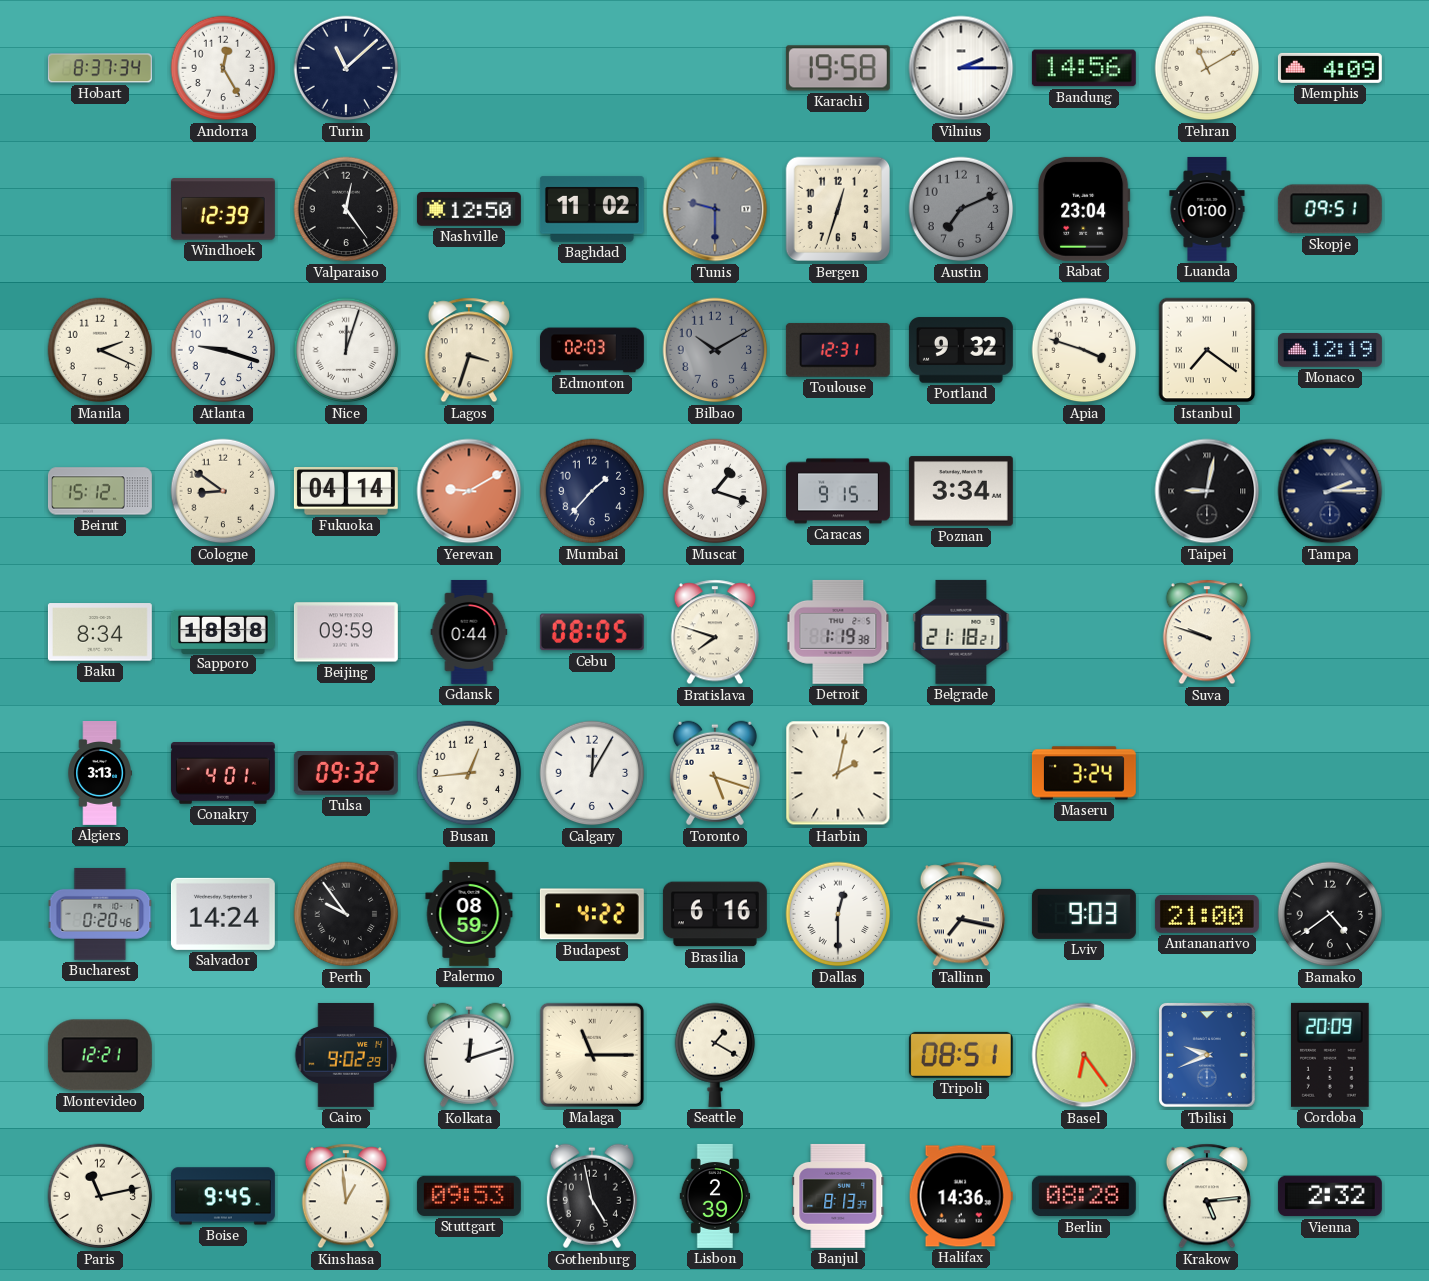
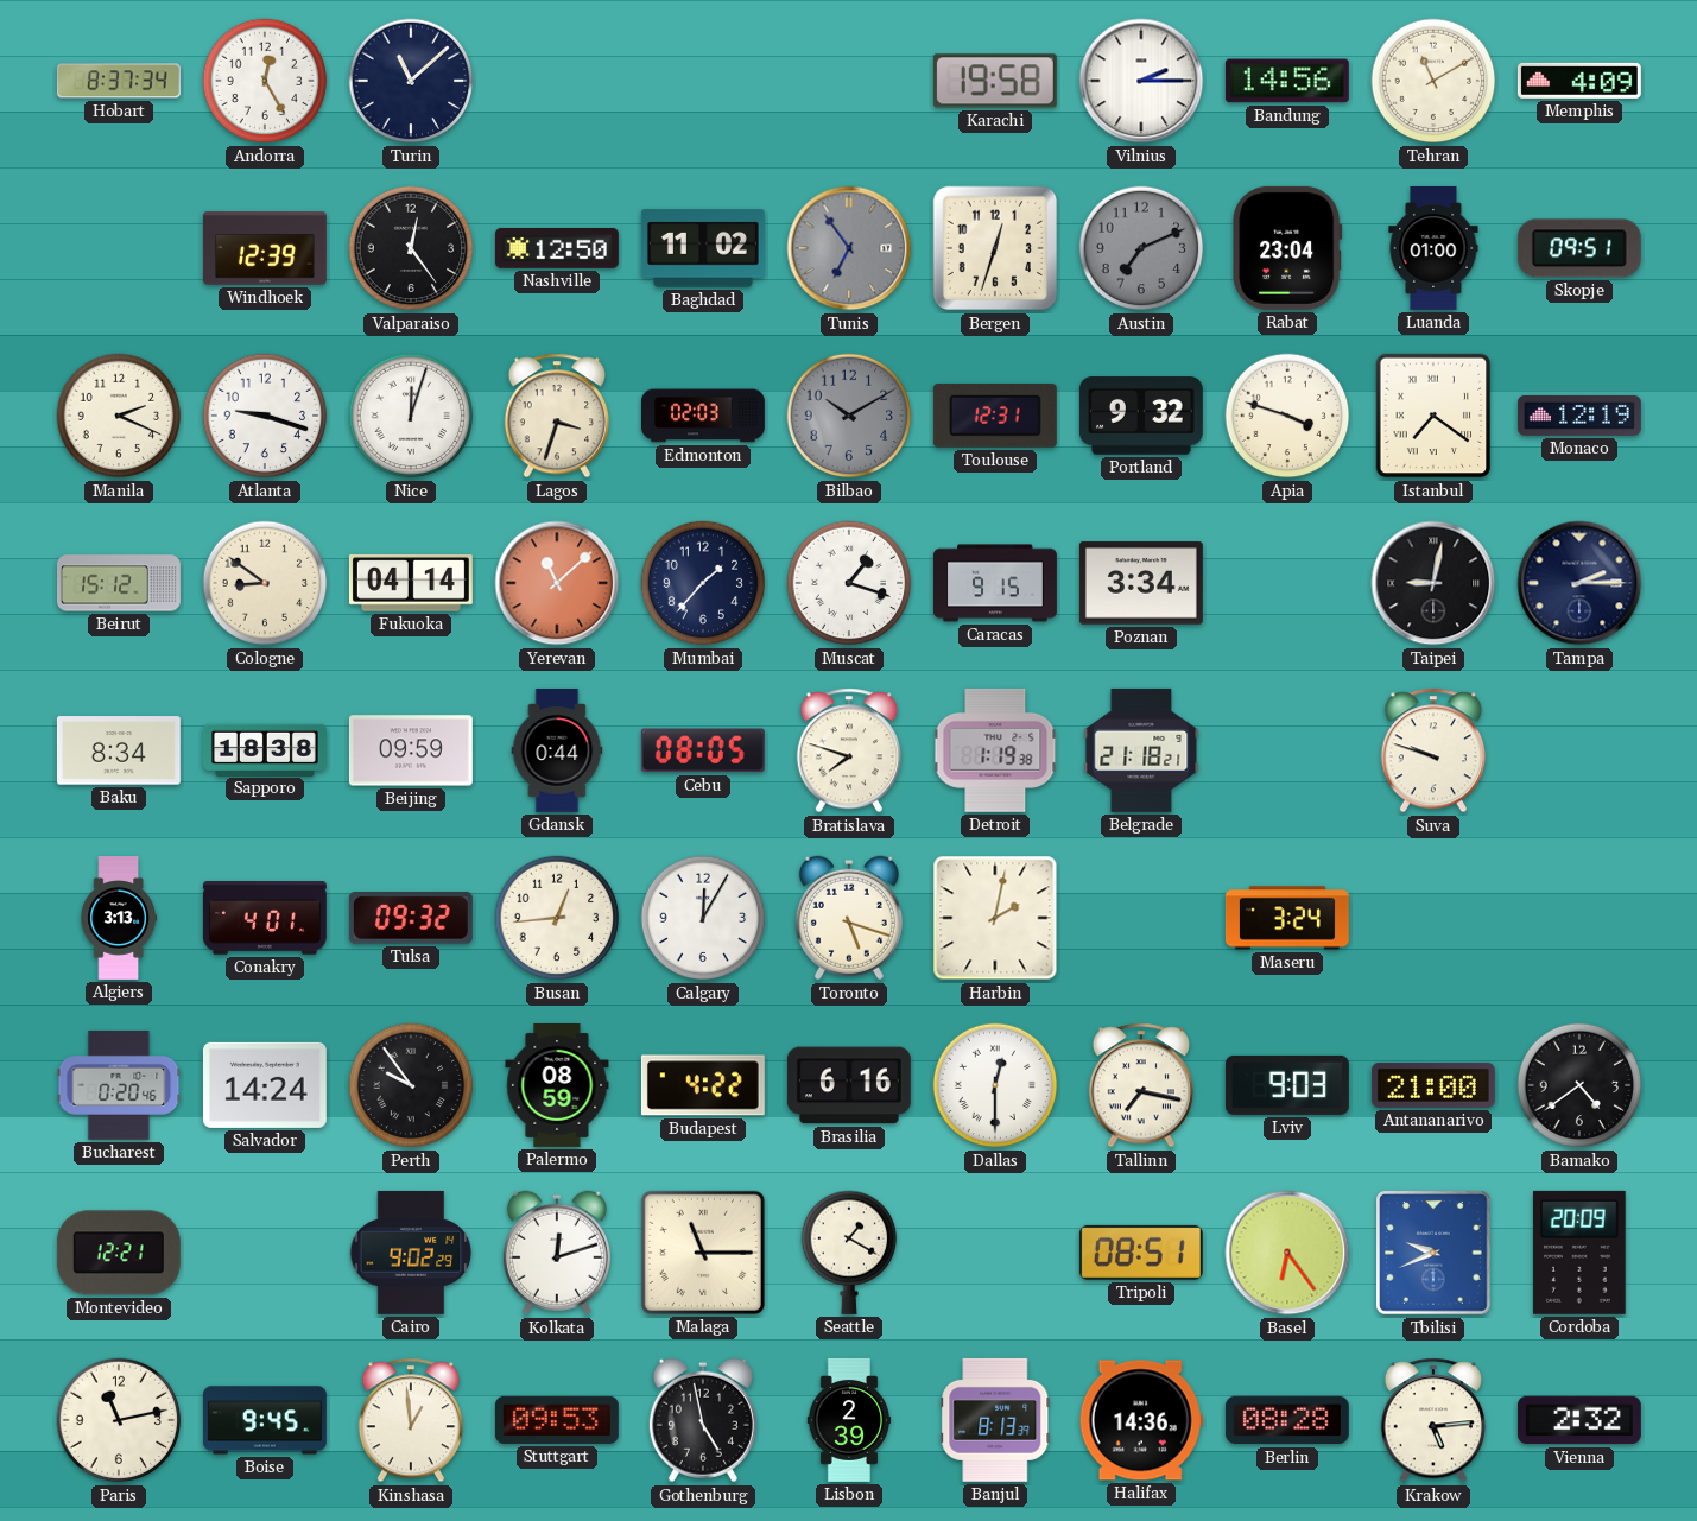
Tunis: 9:30 -> 6:54 (849, 248)
Yerevan: 9:10 -> 11:08 (557, 583)
